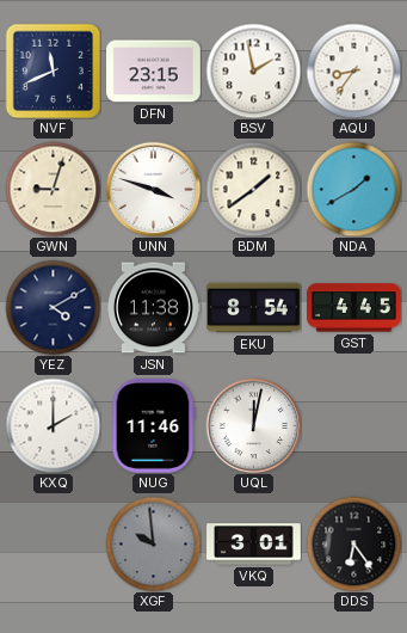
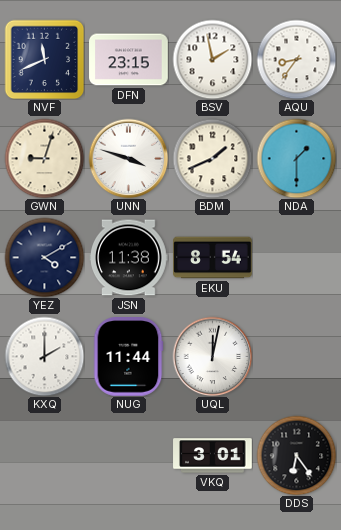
BDM: 1:39 -> 1:41 (212, 158)
NDA: 1:40 -> 1:30 (296, 158)
GST: 4:45 -> none (354, 308)
NUG: 11:46 -> 11:44 (128, 357)
XGF: 9:59 -> none (153, 543)
